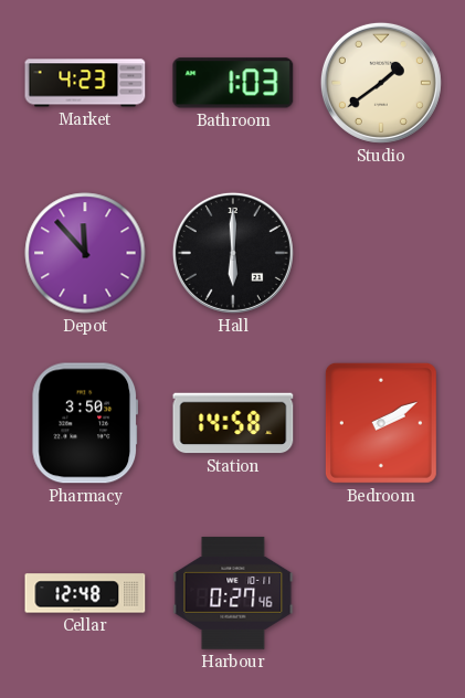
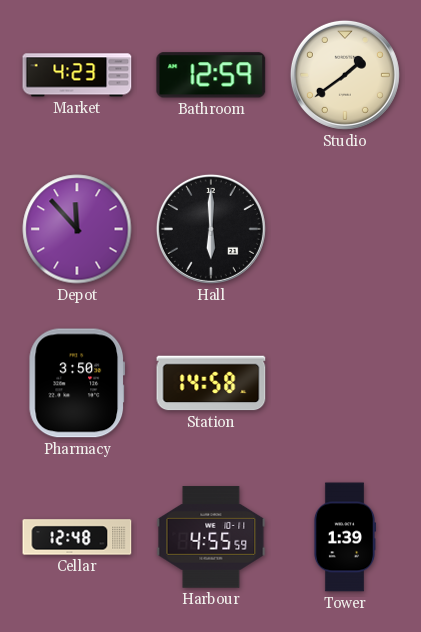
Bathroom: 1:03 -> 12:59 (211, 75)
Bedroom: 2:10 -> none (381, 423)
Harbour: 0:27 -> 4:55 (211, 537)
Tower: none -> 1:39 (344, 537)
